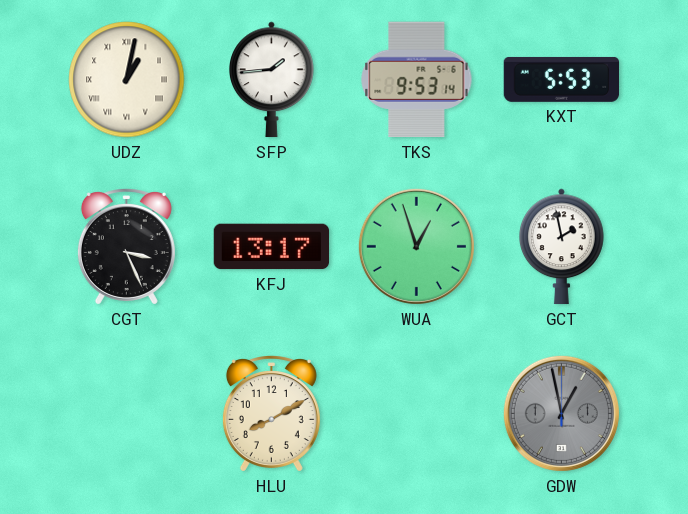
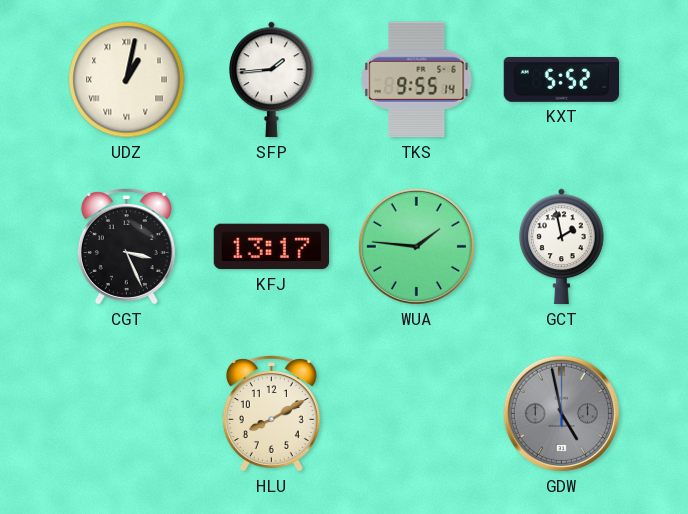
TKS: 9:53 -> 9:55 (417, 80)
KXT: 5:53 -> 5:52 (562, 79)
WUA: 12:57 -> 1:46 (416, 246)
GDW: 12:58 -> 4:58 (561, 413)
